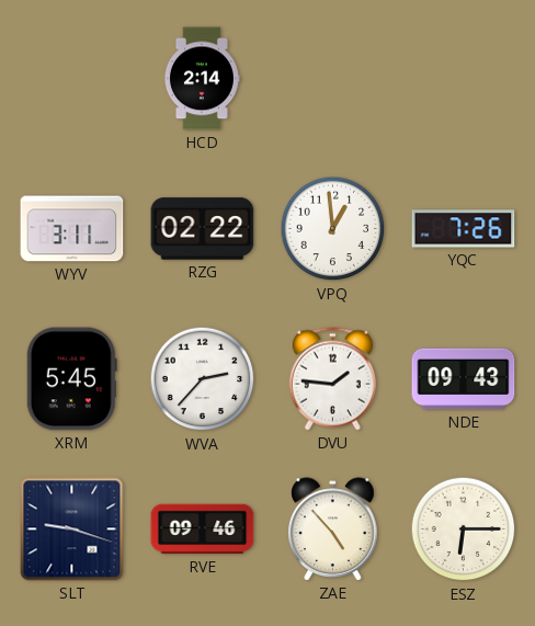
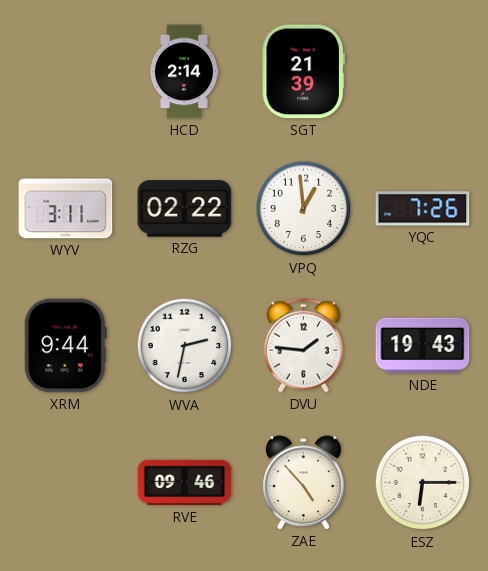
SGT: none -> 21:39 (303, 72)
XRM: 5:45 -> 9:44 (65, 346)
WVA: 2:37 -> 2:32 (185, 346)
NDE: 09:43 -> 19:43 (423, 346)
SLT: 9:18 -> none (72, 530)
